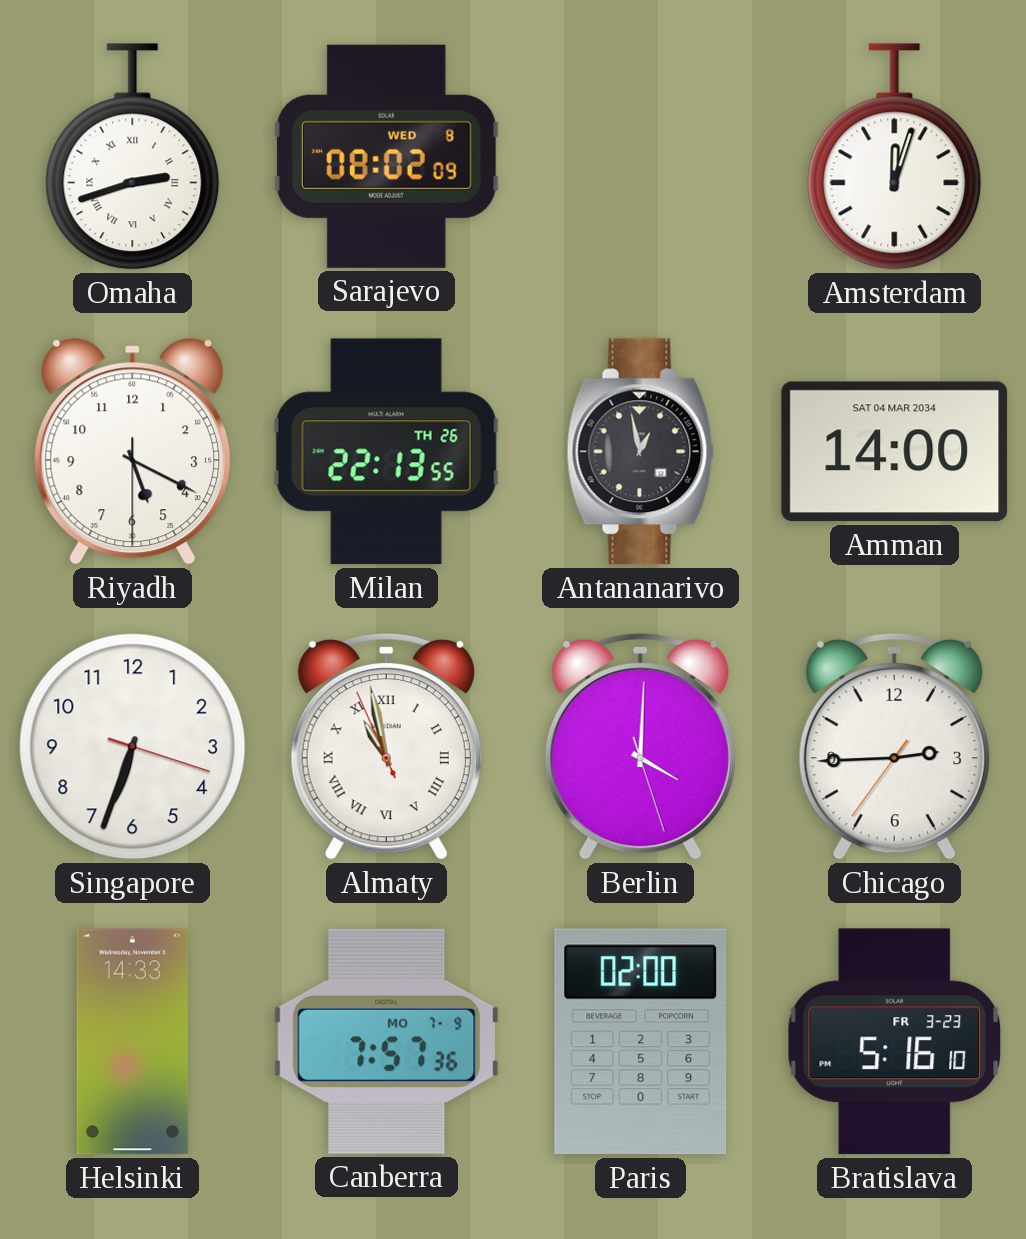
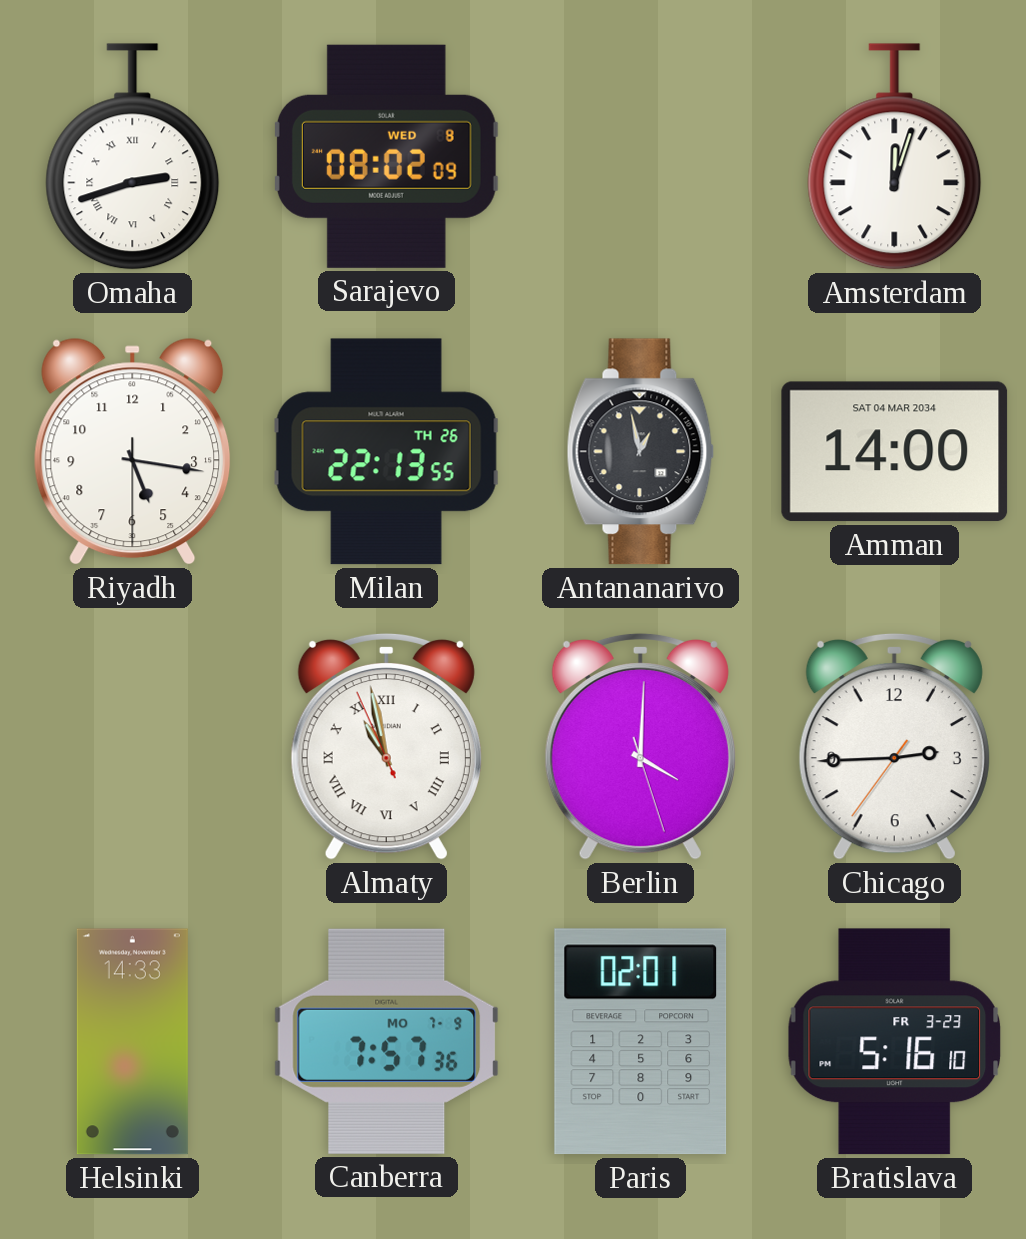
Riyadh: 5:19 -> 5:16 (133, 451)
Singapore: 6:33 -> none (133, 747)
Paris: 02:00 -> 02:01 (641, 1042)
